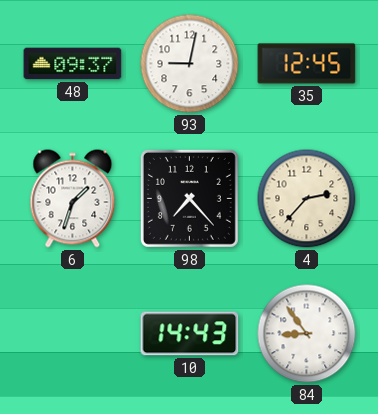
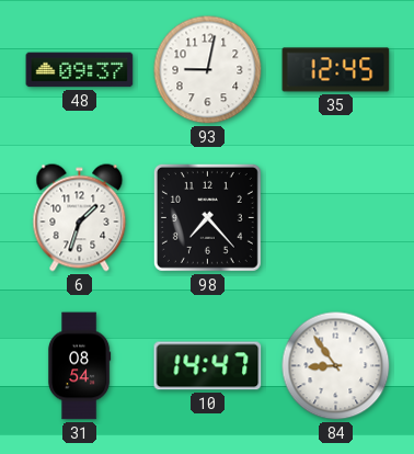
4: 2:37 -> none (307, 199)
31: none -> 08:54 (79, 366)
10: 14:43 -> 14:47 (208, 366)
